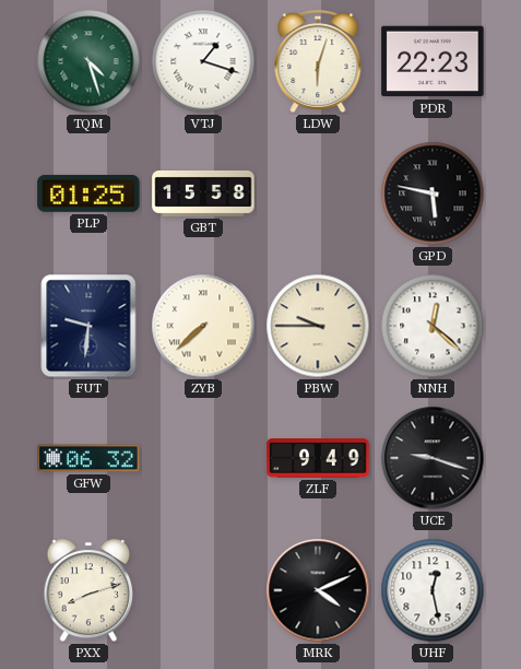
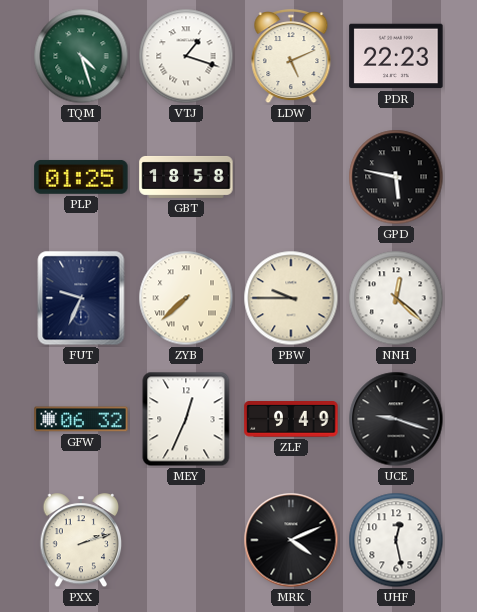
LDW: 6:03 -> 5:11 (291, 57)
GBT: 15:58 -> 18:58 (186, 177)
FUT: 9:31 -> 9:34 (81, 298)
MEY: none -> 12:34 (186, 419)
PXX: 8:12 -> 2:12 (81, 541)
